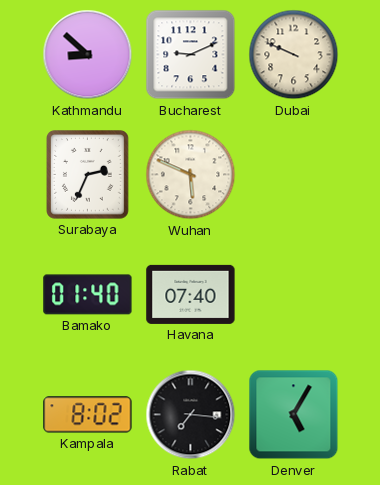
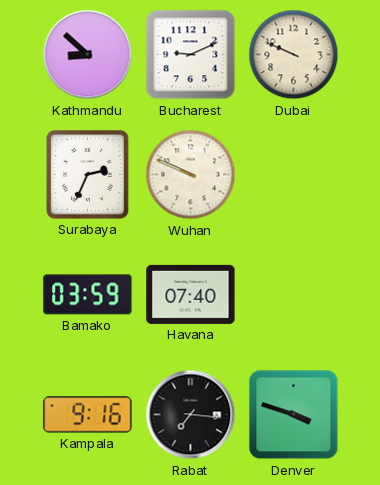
Wuhan: 5:49 -> 9:49 (191, 175)
Bamako: 01:40 -> 03:59 (88, 295)
Kampala: 8:02 -> 9:16 (88, 415)
Denver: 5:05 -> 3:48 (294, 415)
